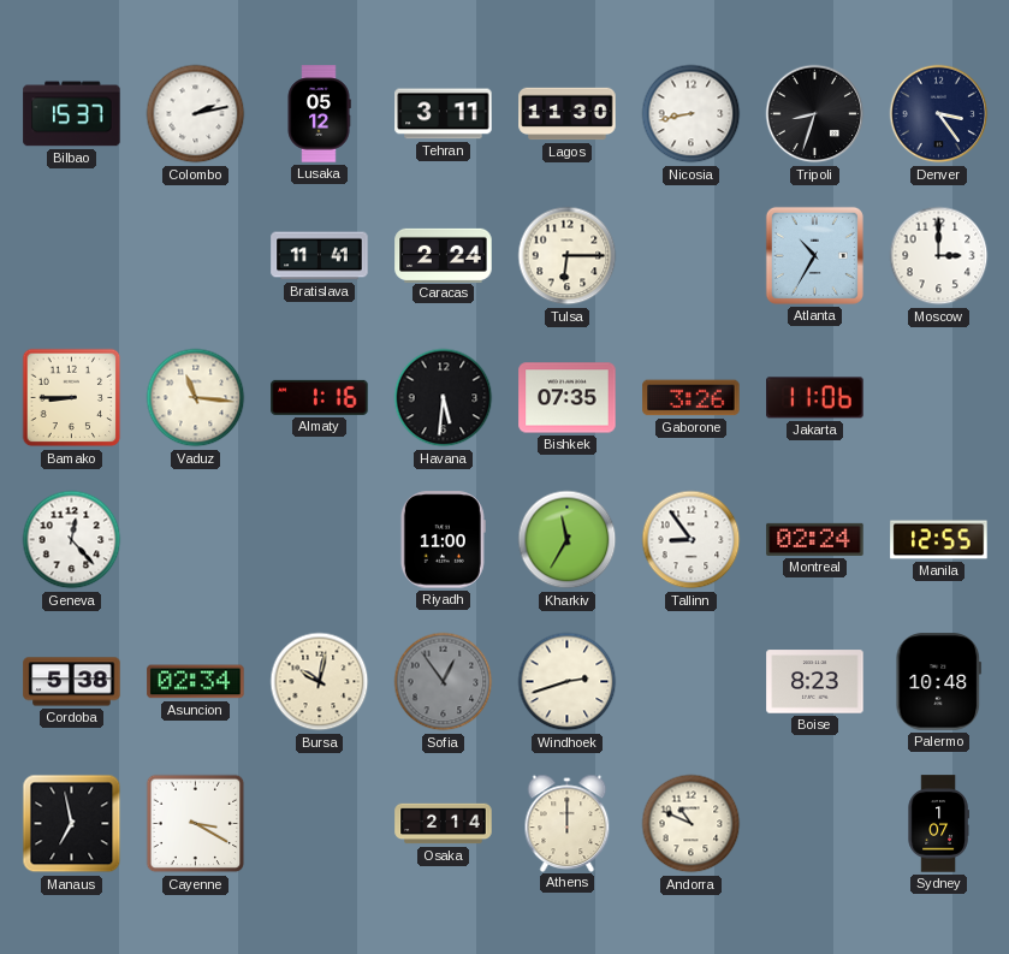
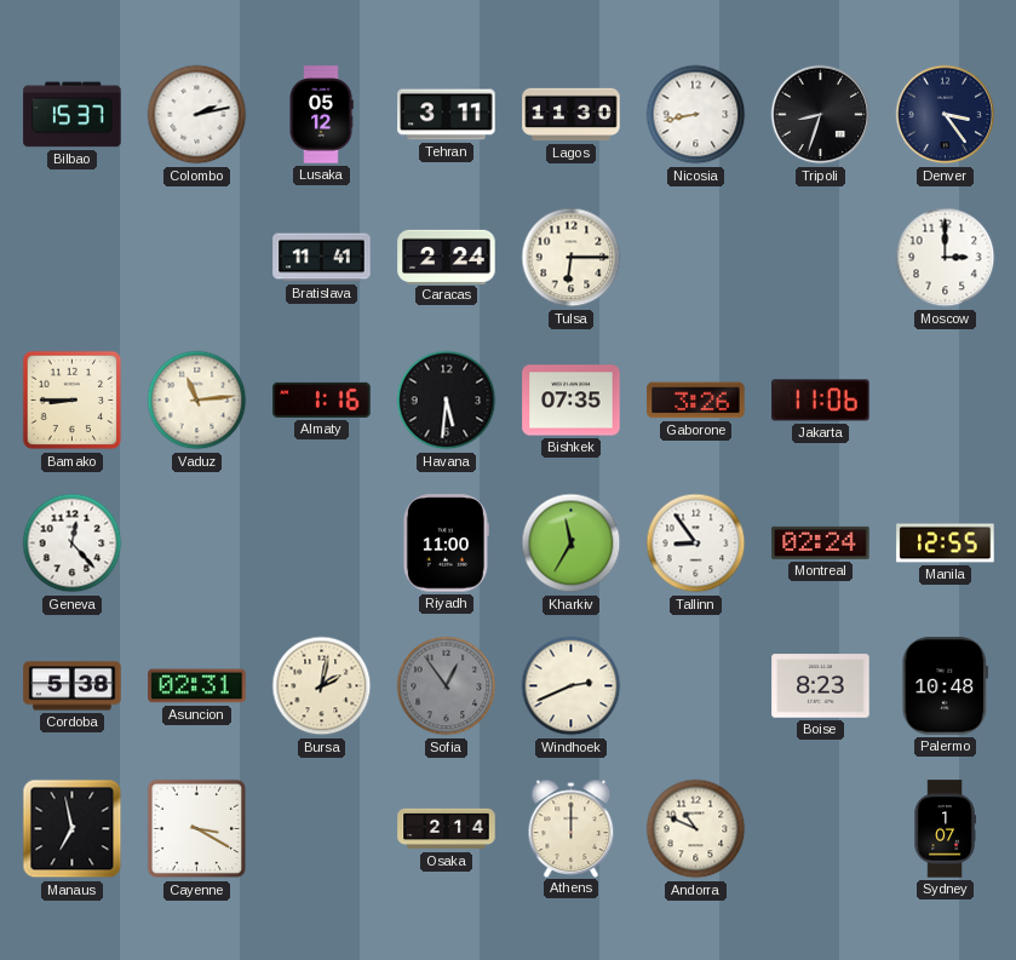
Atlanta: 10:35 -> none (814, 255)
Vaduz: 11:16 -> 11:14 (197, 401)
Asuncion: 02:34 -> 02:31 (197, 686)
Bursa: 10:02 -> 2:02 (322, 686)
Windhoek: 2:42 -> 2:41 (572, 686)
